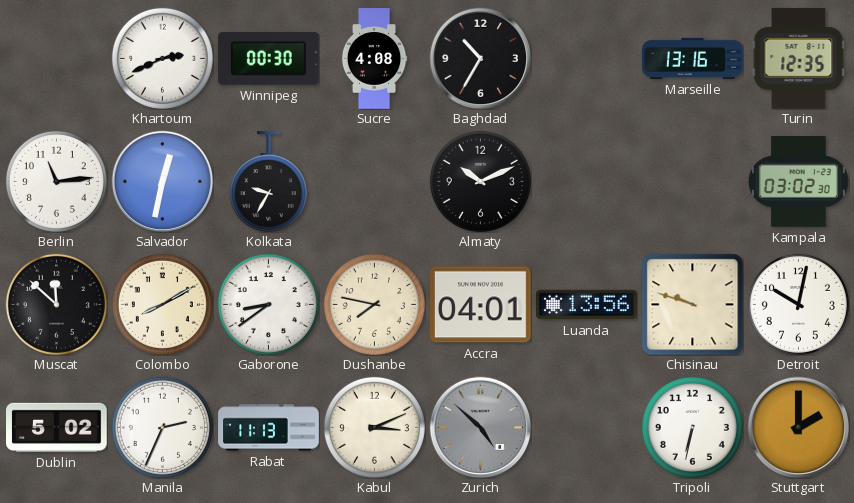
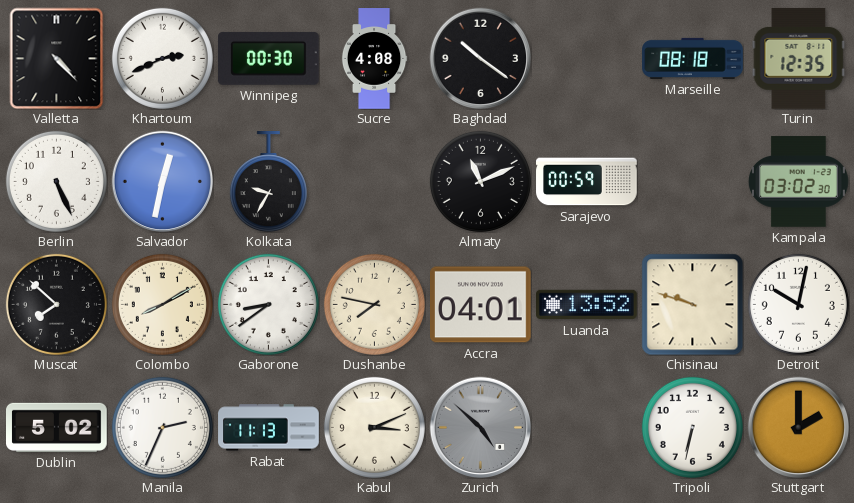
Valletta: none -> 4:23 (57, 58)
Baghdad: 10:35 -> 10:21 (480, 58)
Marseille: 13:16 -> 08:18 (693, 58)
Berlin: 11:14 -> 5:26 (56, 181)
Almaty: 10:11 -> 11:11 (480, 181)
Sarajevo: none -> 00:59 (587, 182)
Muscat: 11:52 -> 7:52 (56, 304)
Luanda: 13:56 -> 13:52 (587, 305)
